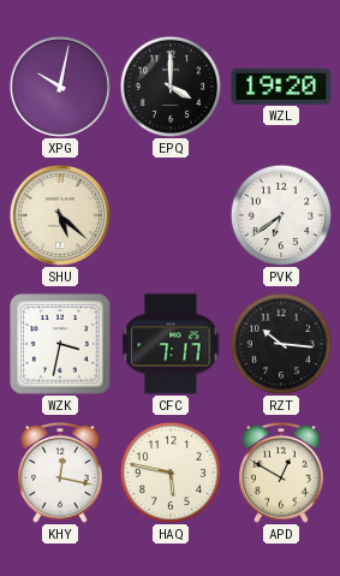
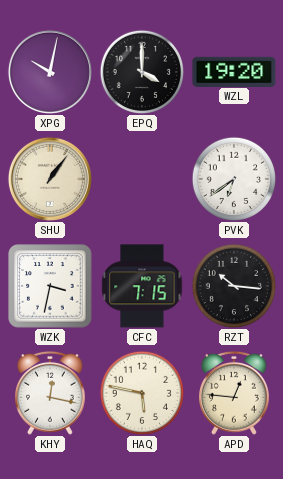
SHU: 5:22 -> 1:06 (50, 179)
CFC: 7:17 -> 7:15 (142, 286)
APD: 12:50 -> 12:46 (235, 393)
